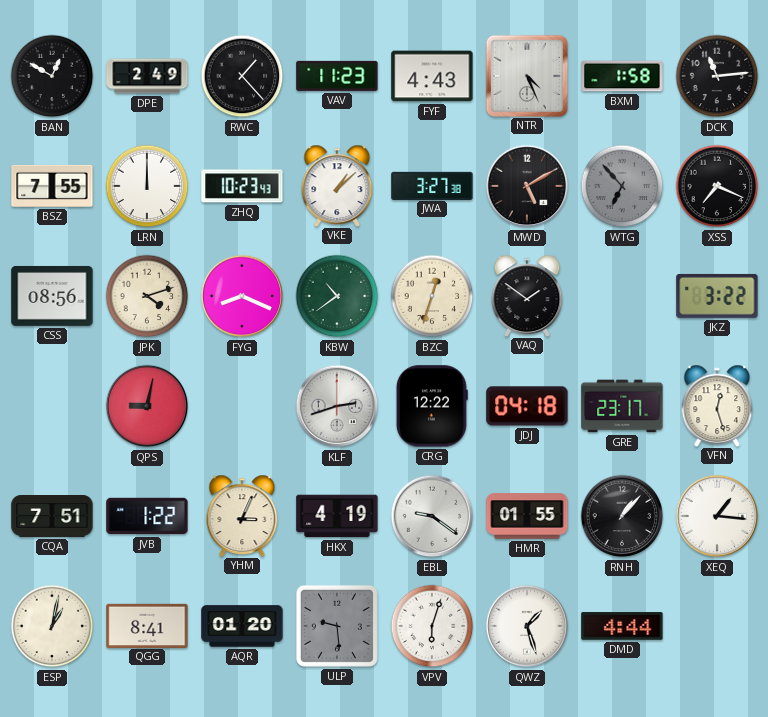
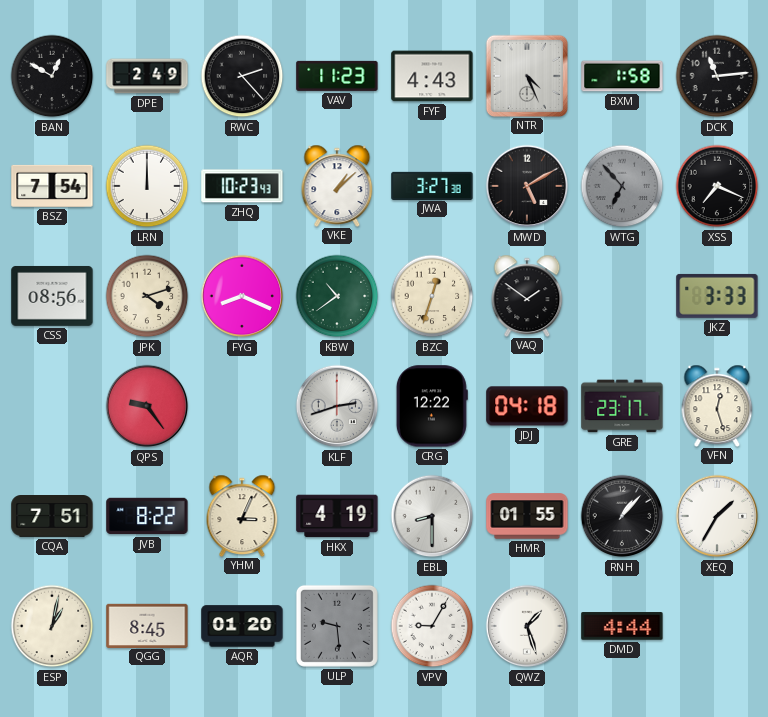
RWC: 1:23 -> 2:23 (242, 76)
BSZ: 7:55 -> 7:54 (52, 186)
JKZ: 3:22 -> 3:33 (717, 296)
QPS: 9:02 -> 9:24 (147, 406)
JVB: 1:22 -> 8:22 (147, 516)
EBL: 9:21 -> 8:30 (432, 516)
XEQ: 1:16 -> 1:35 (717, 516)
QGG: 8:41 -> 8:45 (147, 625)
VPV: 6:03 -> 9:05 (432, 626)
